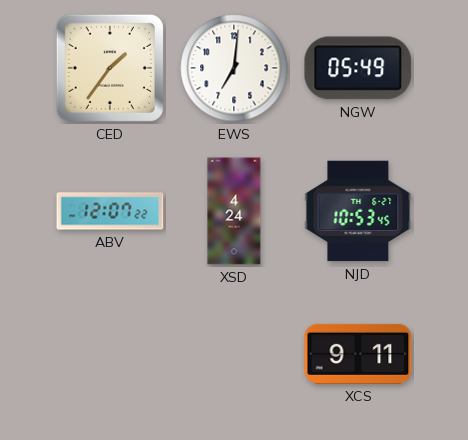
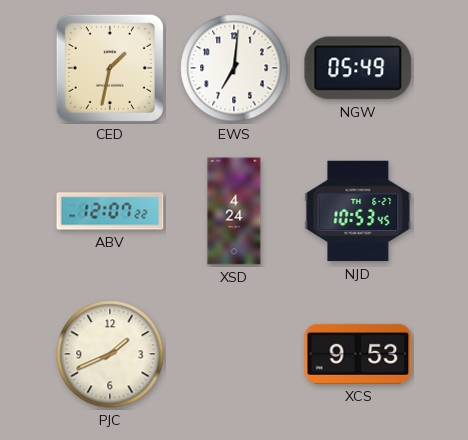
CED: 1:36 -> 1:32 (110, 68)
PJC: none -> 1:41 (110, 354)
XCS: 9:11 -> 9:53 (358, 354)
